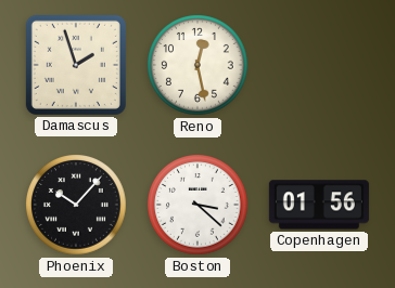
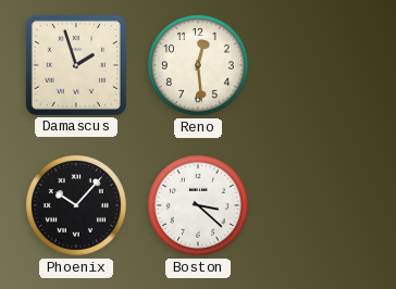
Reno: 12:28 -> 12:29 (199, 66)
Copenhagen: 01:56 -> none (319, 205)
